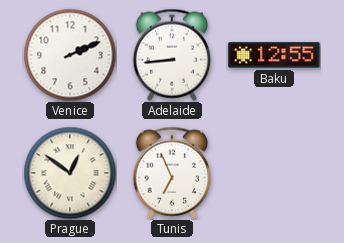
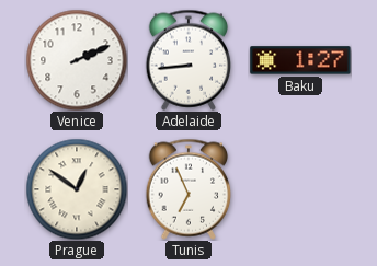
Baku: 12:55 -> 1:27 (300, 60)
